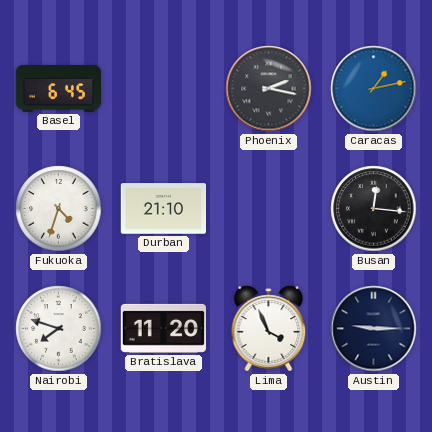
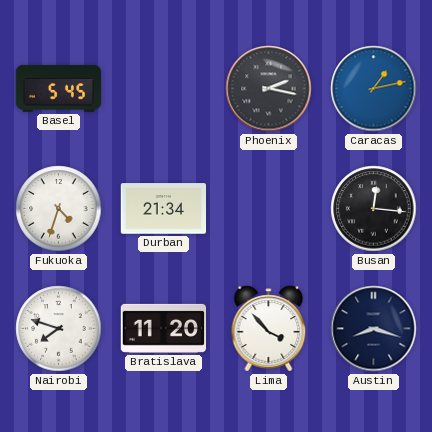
Basel: 6:45 -> 5:45 (59, 88)
Durban: 21:10 -> 21:34 (164, 209)
Lima: 3:56 -> 3:53 (269, 329)
Austin: 9:15 -> 8:18 (374, 329)
